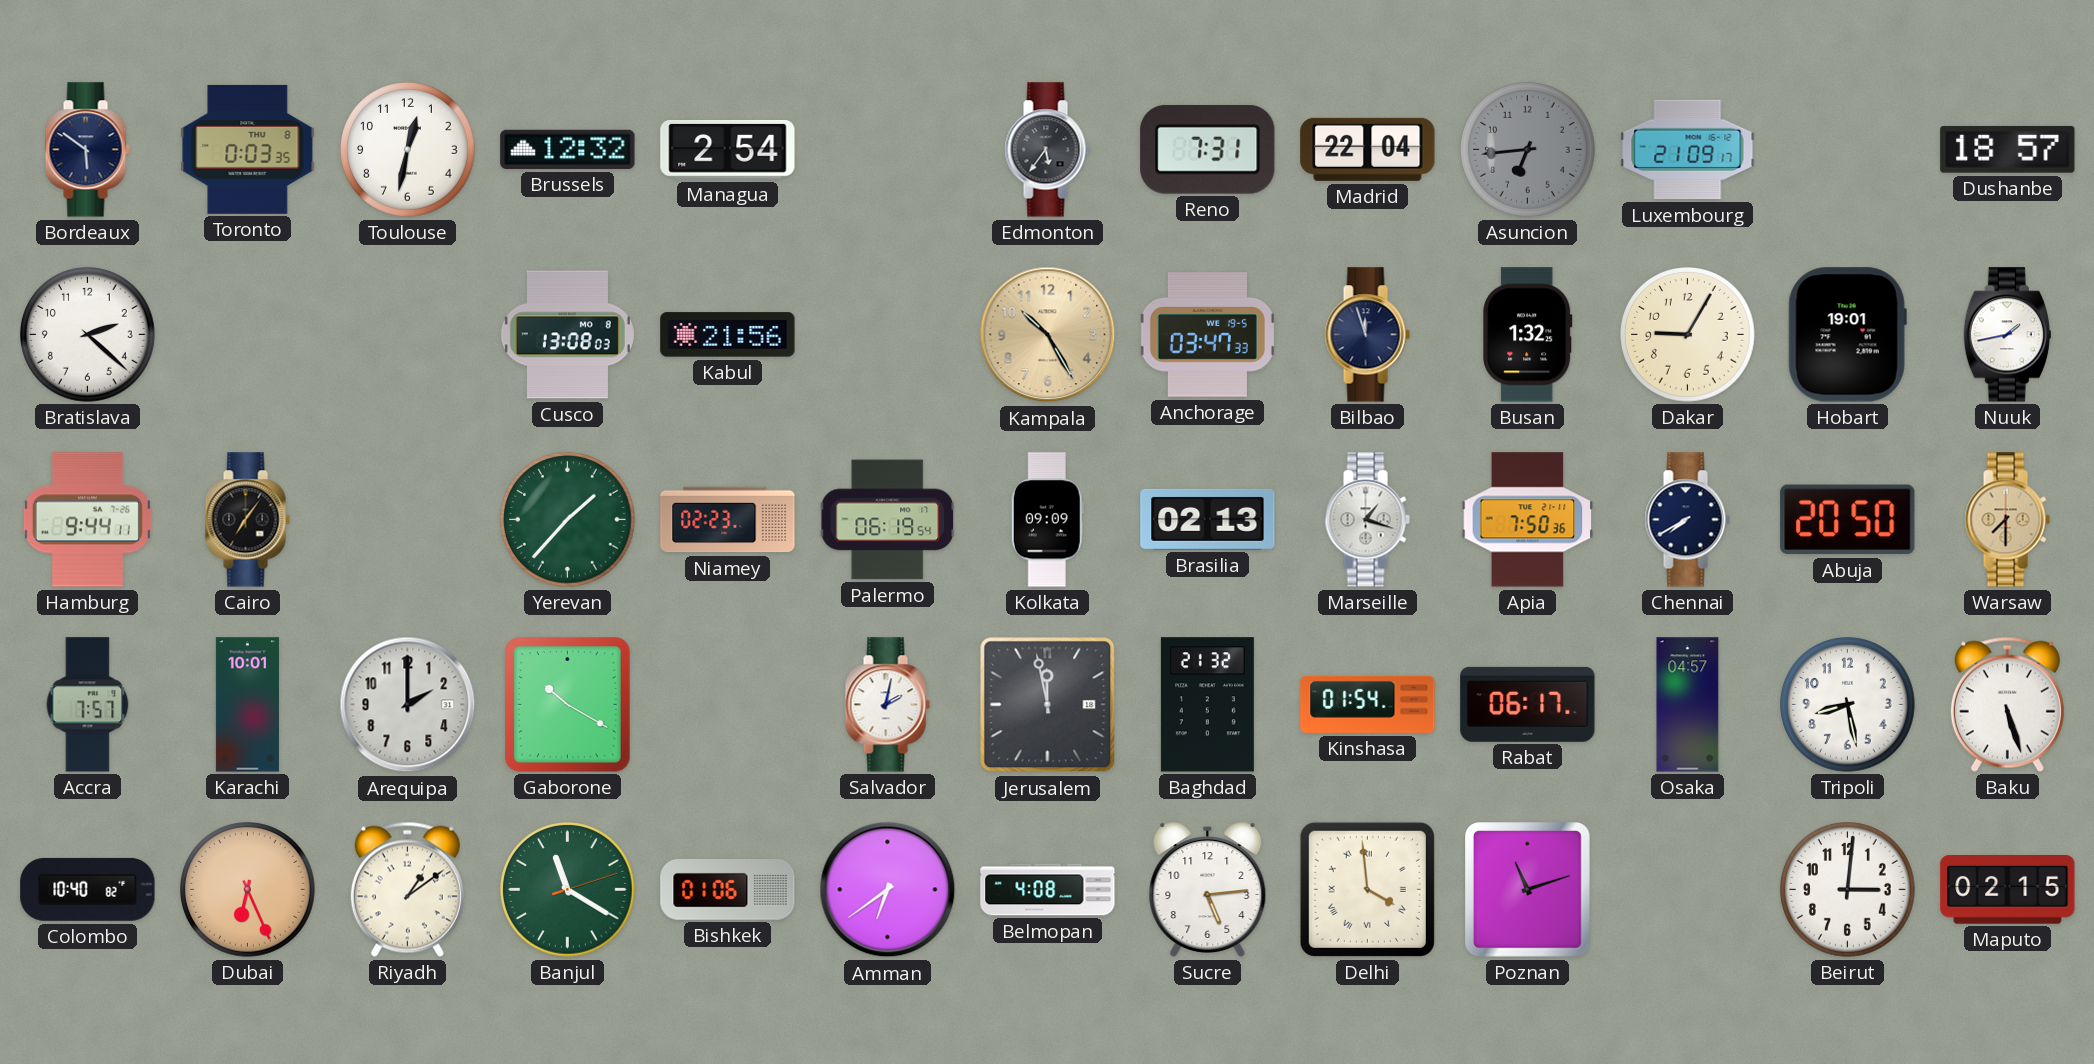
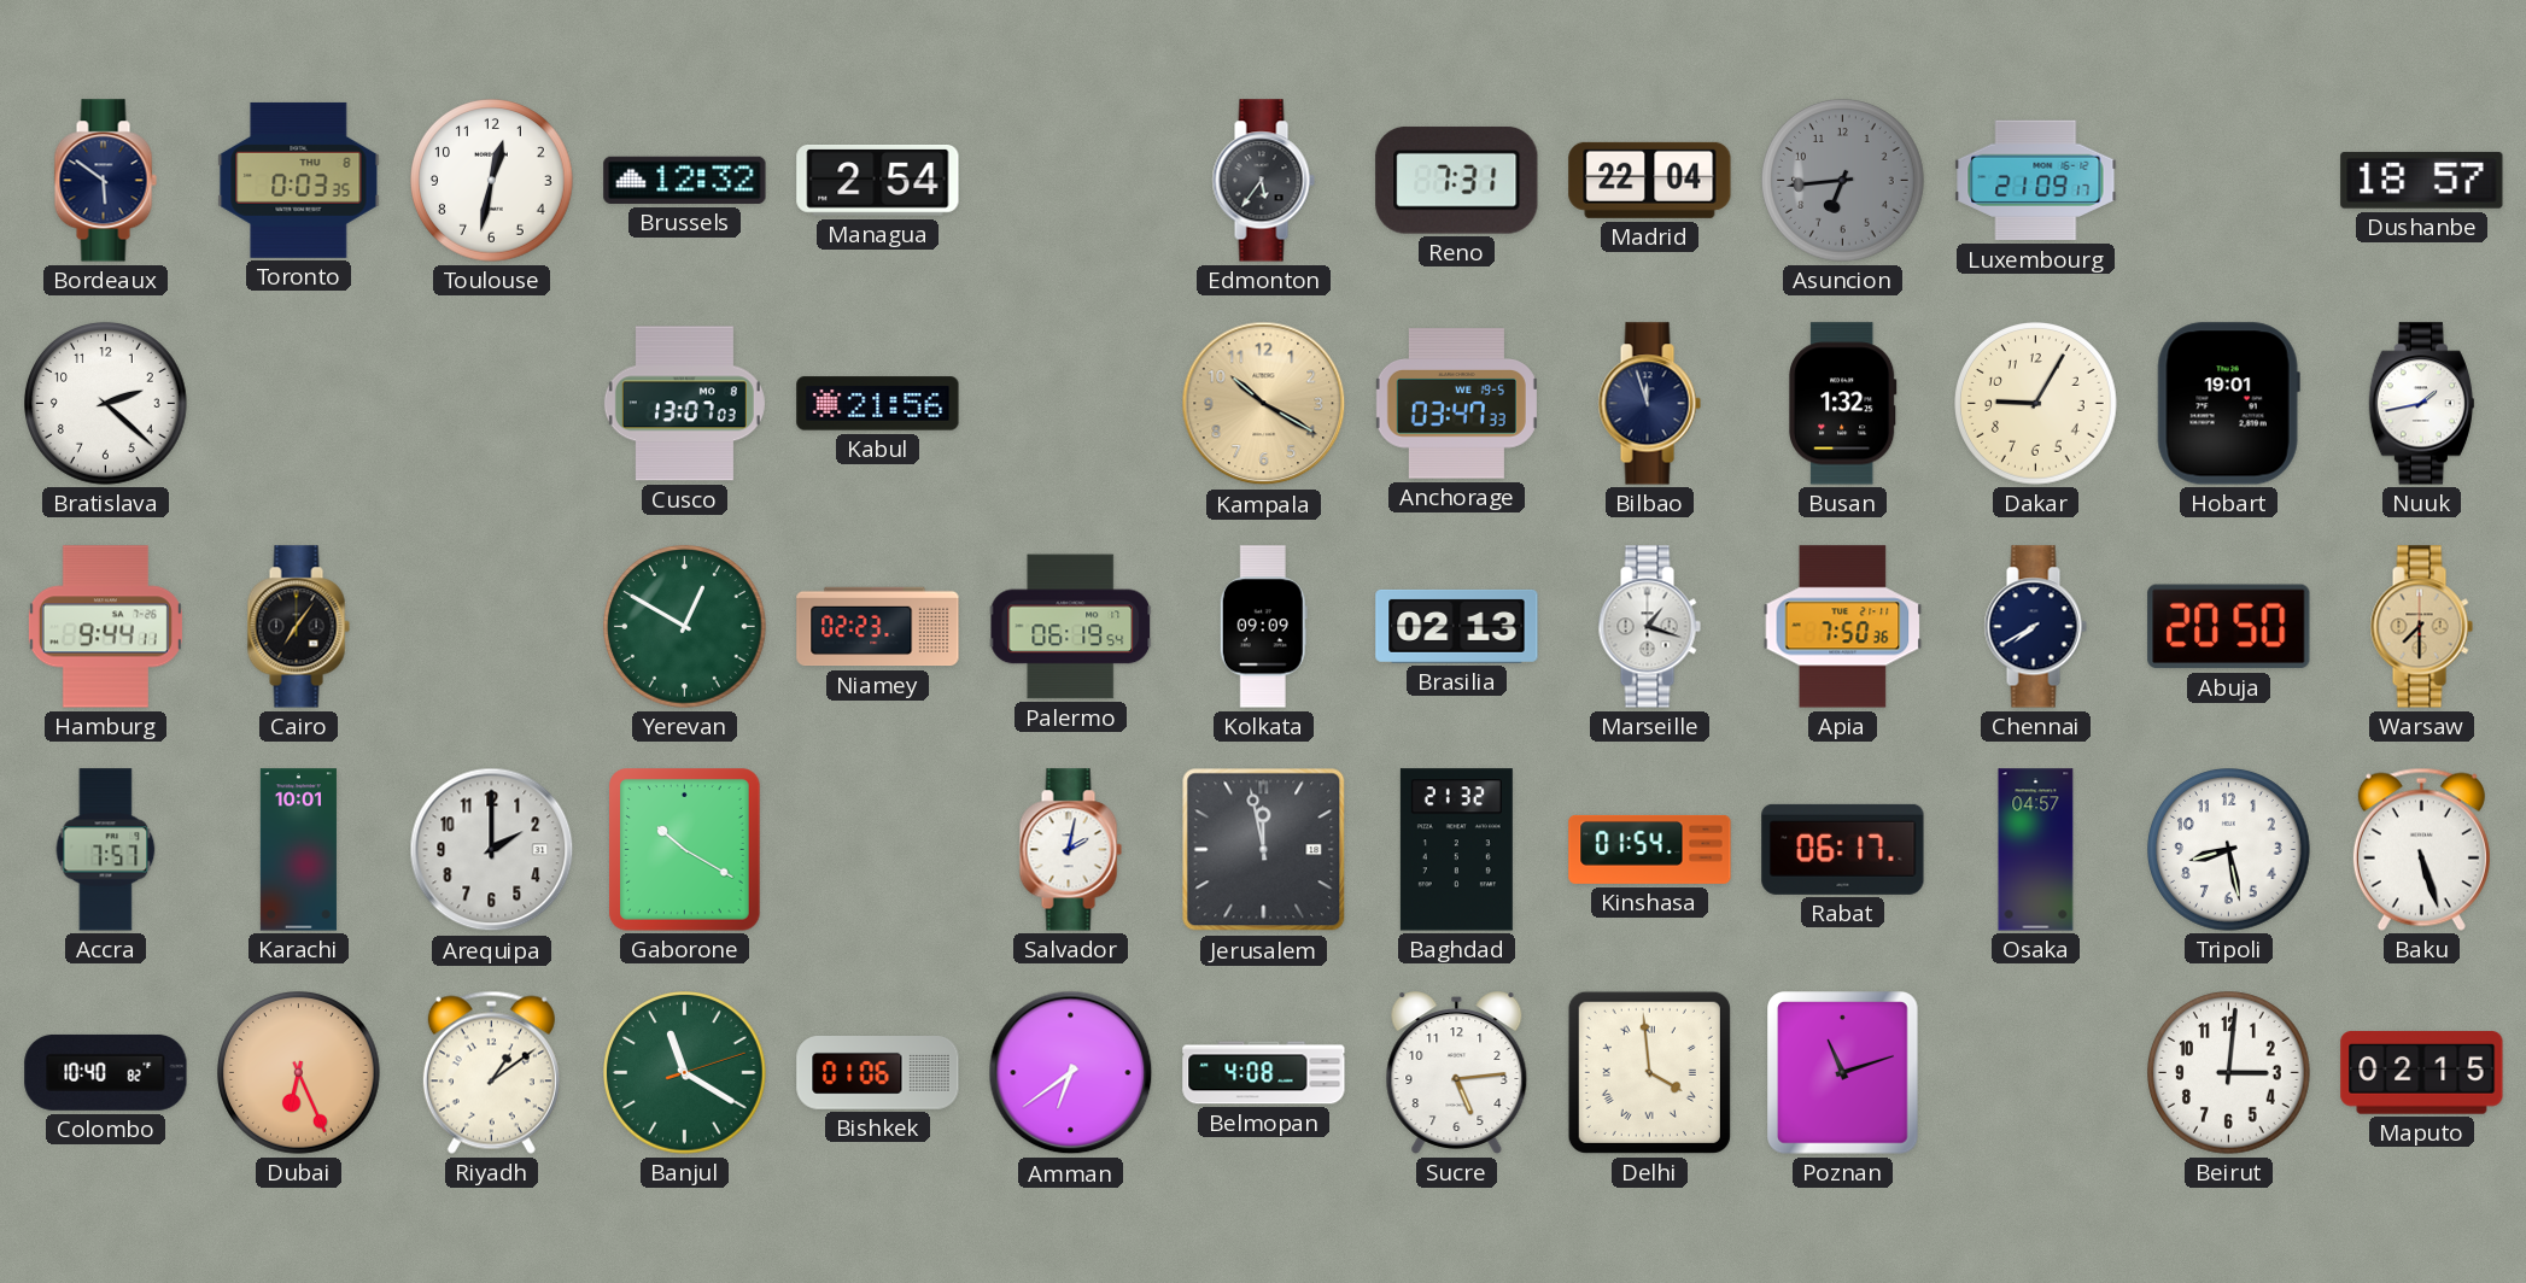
Cusco: 13:08 -> 13:07 (684, 404)
Kampala: 10:25 -> 10:20 (1264, 404)
Yerevan: 1:37 -> 12:50 (685, 627)
